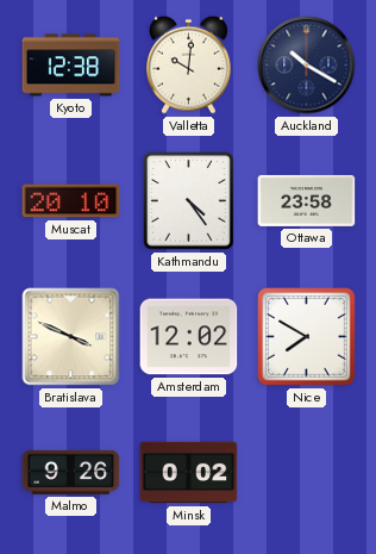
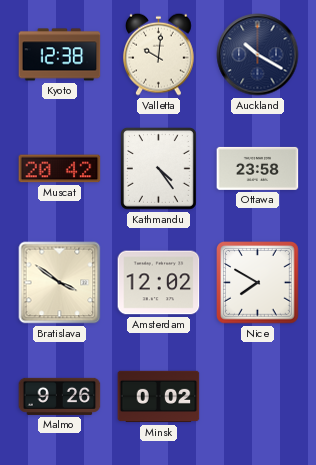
Muscat: 20:10 -> 20:42 (60, 169)
Bratislava: 3:49 -> 3:51 (60, 283)
